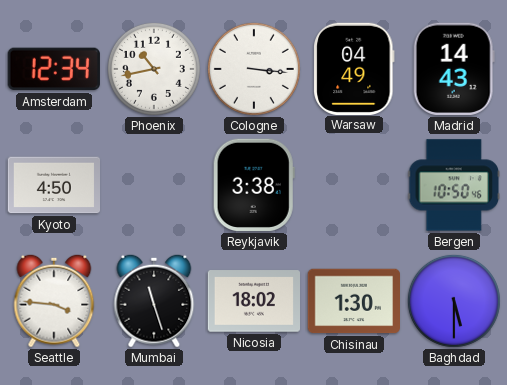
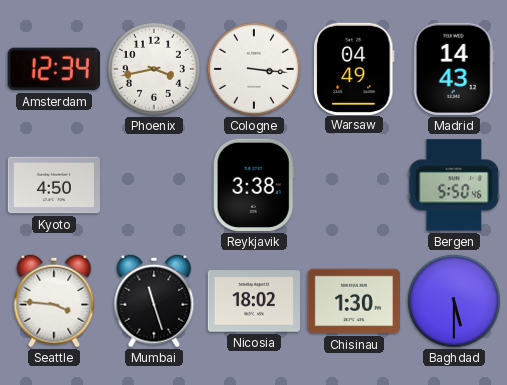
Phoenix: 10:43 -> 3:43 (154, 69)
Bergen: 10:50 -> 5:50 (453, 185)
